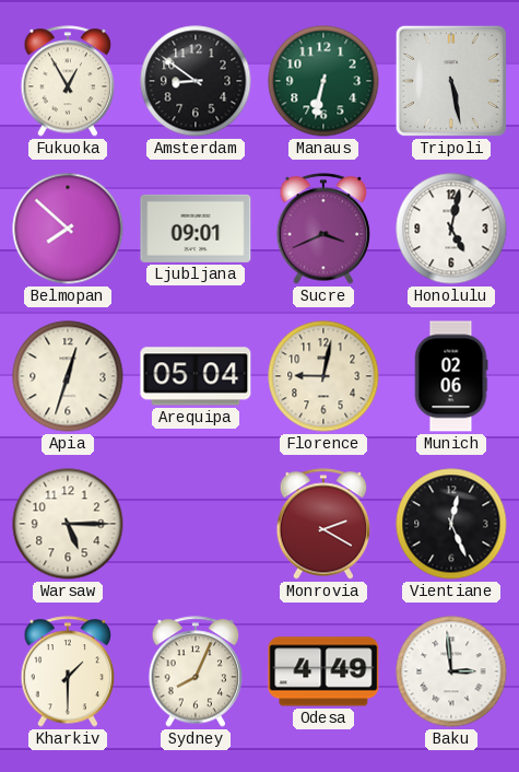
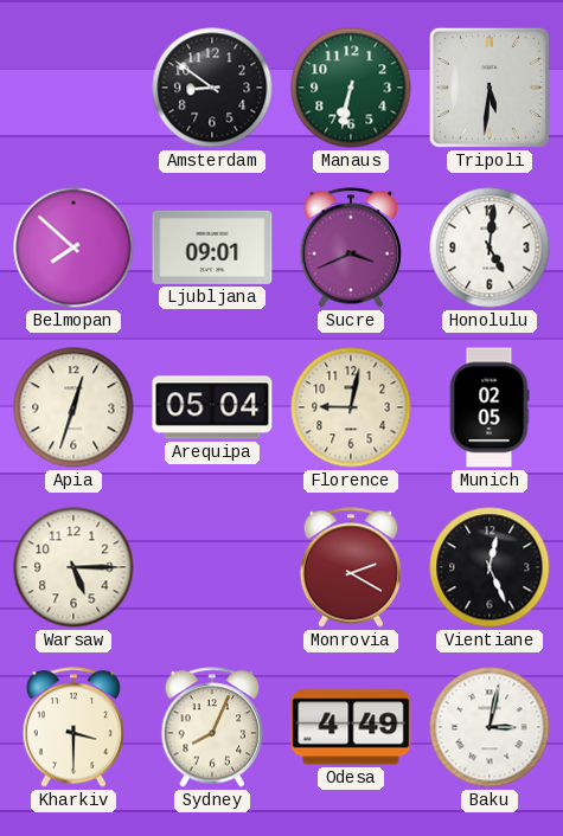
Fukuoka: 12:55 -> none (68, 81)
Tripoli: 5:28 -> 5:31 (490, 88)
Honolulu: 5:02 -> 5:01 (490, 247)
Munich: 02:06 -> 02:05 (490, 407)
Kharkiv: 1:30 -> 3:30 (73, 727)
Baku: 2:59 -> 3:02 (490, 727)
